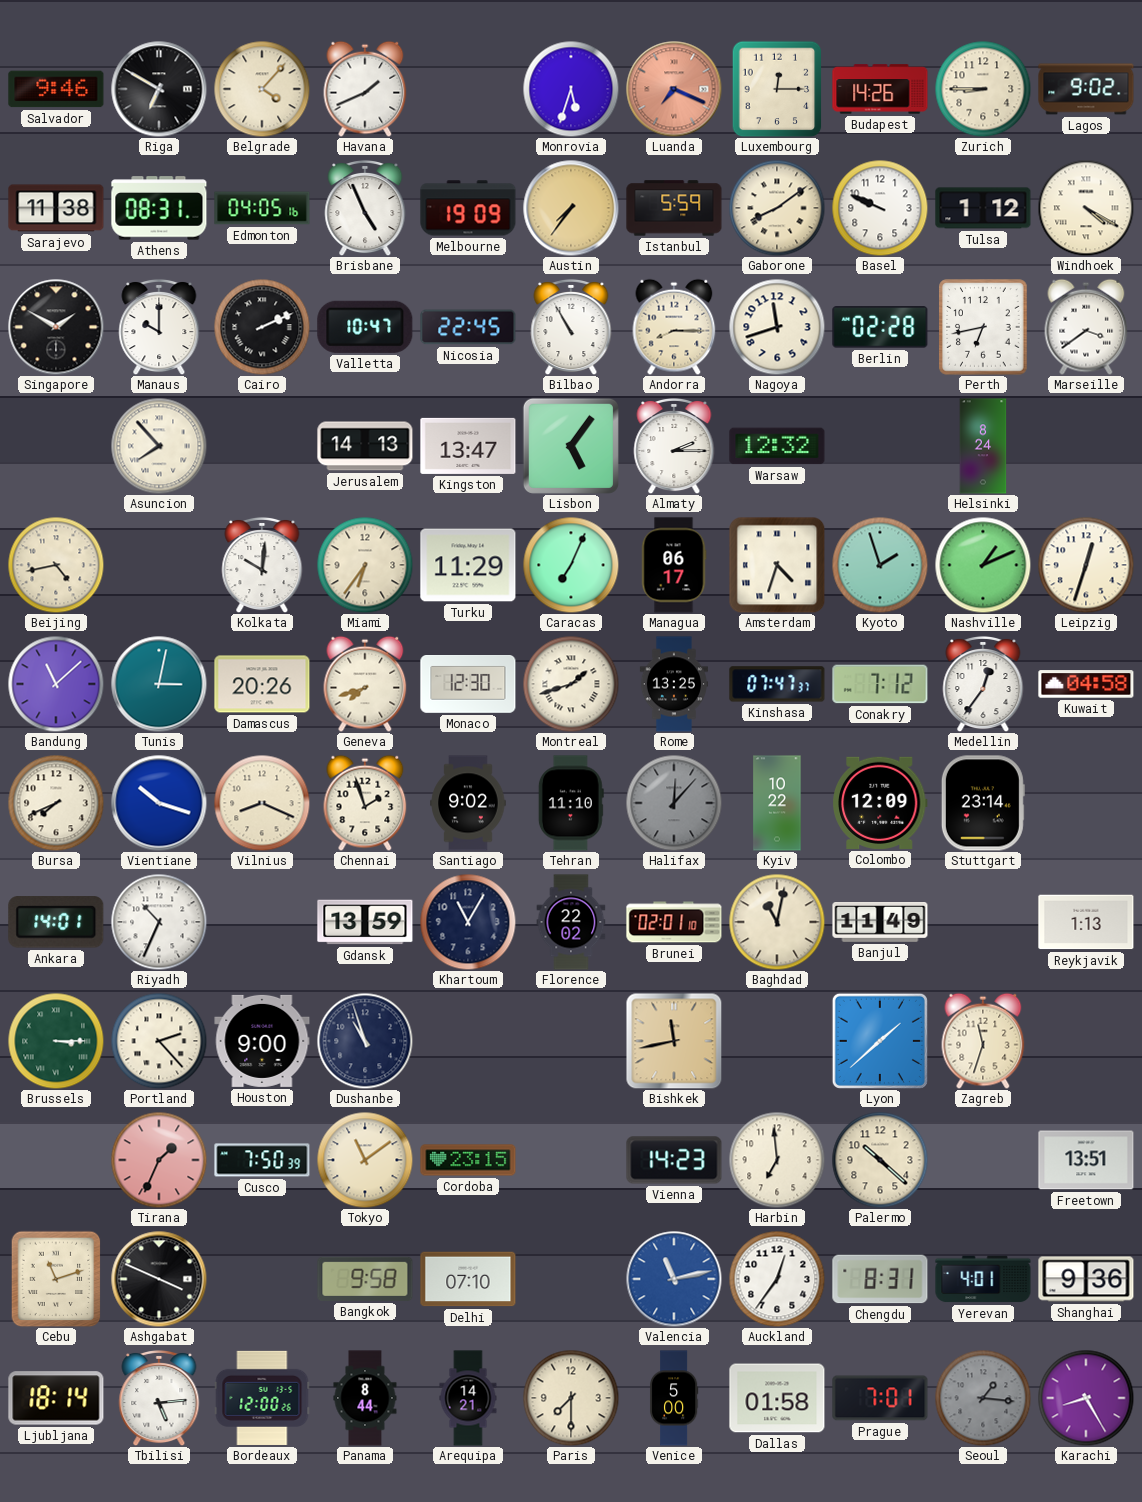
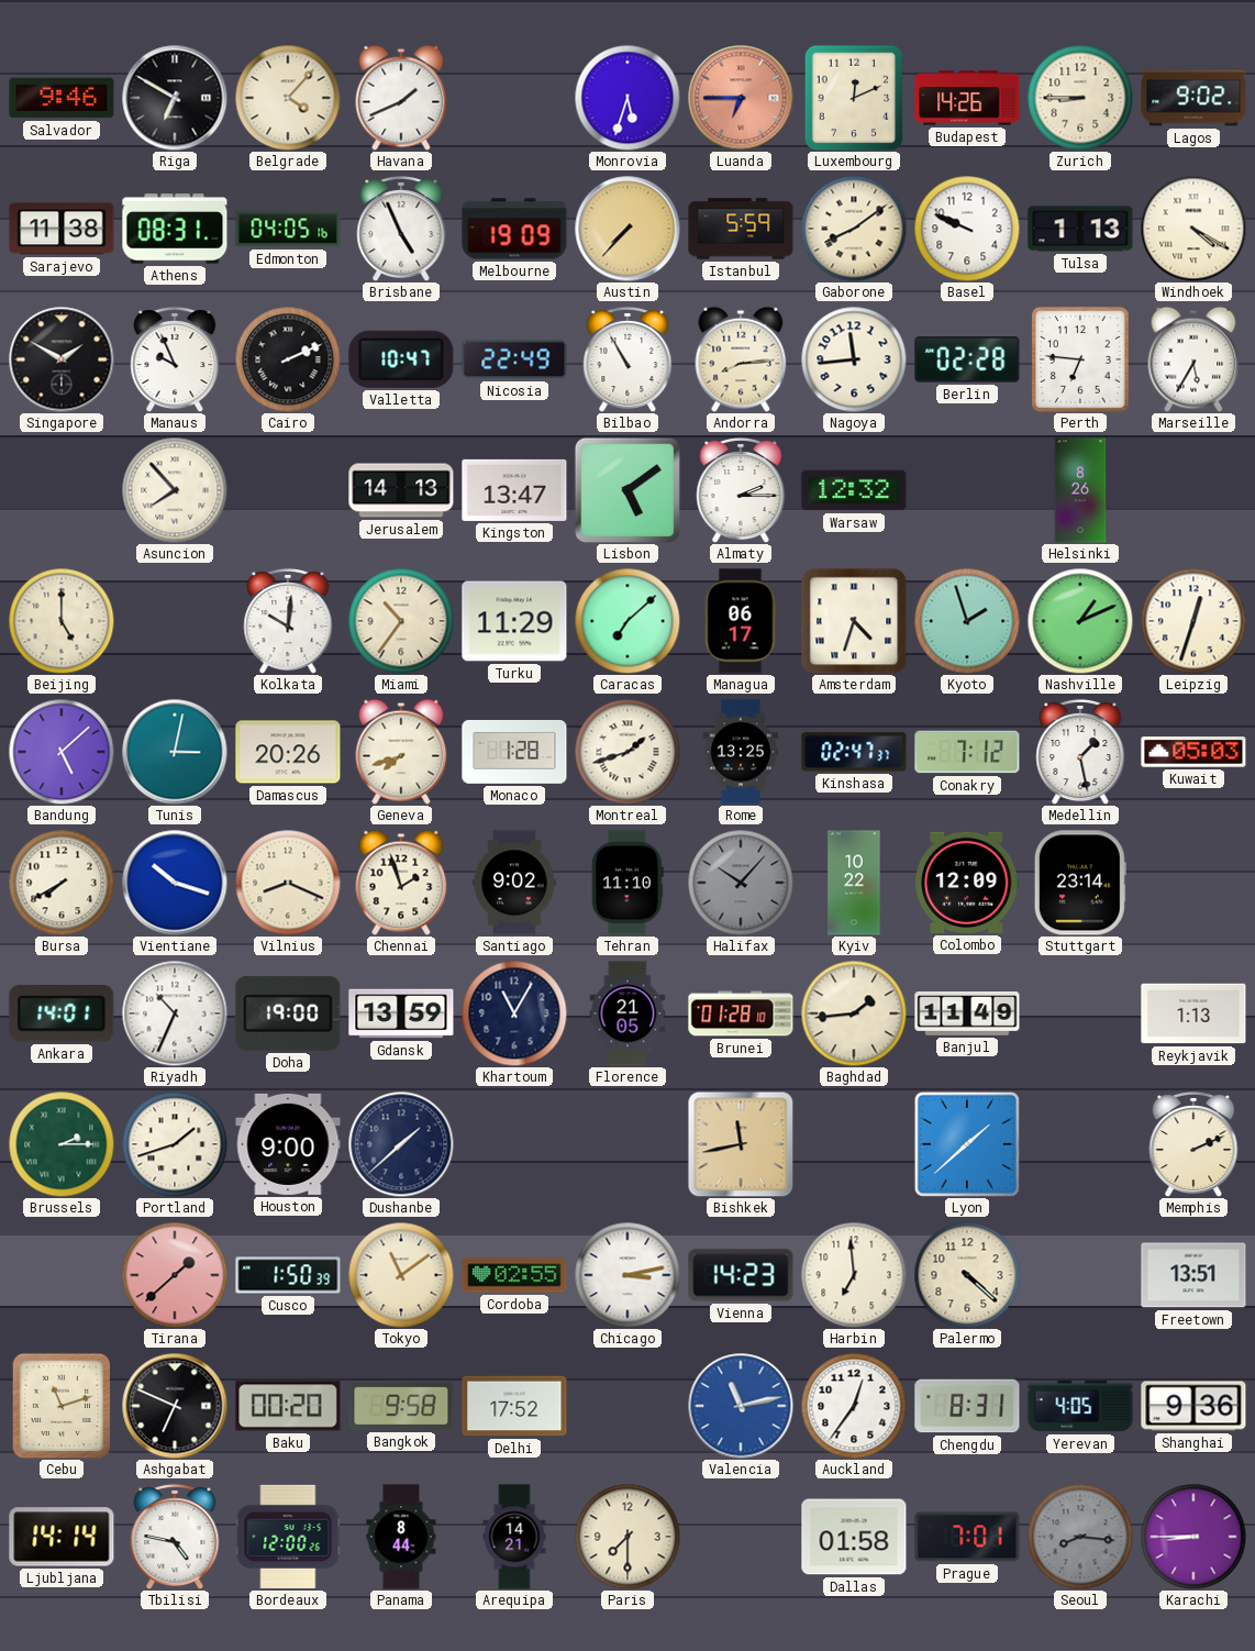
Luanda: 7:19 -> 6:45 (741, 98)
Luxembourg: 12:15 -> 12:11 (854, 98)
Austin: 7:36 -> 7:37 (627, 229)
Tulsa: 1:12 -> 1:13 (1080, 229)
Manaus: 10:00 -> 9:56 (175, 359)
Nicosia: 22:45 -> 22:49 (514, 359)
Andorra: 8:15 -> 8:14 (741, 359)
Nagoya: 11:42 -> 11:44 (854, 359)
Perth: 6:43 -> 6:46 (1080, 359)
Marseille: 3:39 -> 5:35 (1193, 359)
Lisbon: 5:06 -> 5:09 (627, 490)
Helsinki: 8:24 -> 8:26 (1080, 490)
Beijing: 4:43 -> 5:00 (62, 621)
Miami: 6:36 -> 10:36 (401, 621)
Caracas: 7:04 -> 7:08 (627, 621)
Bandung: 11:08 -> 5:08 (62, 752)
Monaco: 12:30 -> 1:28 (514, 753)
Kinshasa: 07:47 -> 02:47 (854, 752)
Medellin: 12:36 -> 1:28 (1080, 752)
Kuwait: 04:58 -> 05:03 (1193, 752)
Bursa: 7:41 -> 7:40 (62, 883)
Halifax: 12:07 -> 10:07 (741, 883)
Doha: none -> 19:00 (288, 1013)
Florence: 22:02 -> 21:05 (627, 1013)
Brunei: 02:01 -> 01:28 (741, 1013)
Baghdad: 11:02 -> 1:44 (854, 1013)
Brussels: 3:15 -> 2:15 (62, 1144)
Portland: 2:23 -> 1:42 (175, 1144)
Dushanbe: 10:57 -> 1:38 (401, 1144)
Zagreb: 11:33 -> none (983, 1041)
Memphis: none -> 2:11 (1193, 1144)
Tirana: 1:34 -> 1:38 (175, 1275)
Cusco: 7:50 -> 1:50 (288, 1275)
Cordoba: 23:15 -> 02:55 (514, 1275)
Chicago: none -> 3:13 (627, 1275)
Palermo: 10:22 -> 4:22 (967, 1275)
Ashgabat: 3:49 -> 6:49 (175, 1406)
Baku: none -> 00:20 (288, 1406)
Delhi: 07:10 -> 17:52 (514, 1406)
Yerevan: 4:01 -> 4:05 (1080, 1406)
Ljubljana: 18:14 -> 14:14 (62, 1537)
Tbilisi: 5:14 -> 4:47 (175, 1537)
Venice: 5:00 -> none (674, 1398)
Seoul: 1:16 -> 8:16 (1080, 1537)
Karachi: 8:25 -> 8:45 (1193, 1537)
